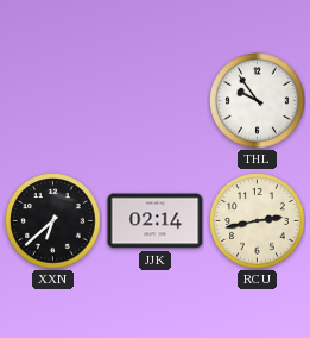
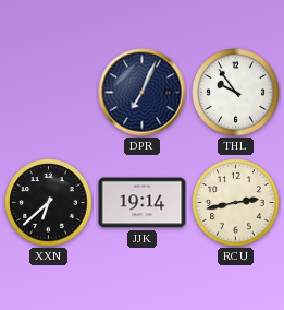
DPR: none -> 7:04 (143, 93)
JJK: 02:14 -> 19:14 (143, 203)
